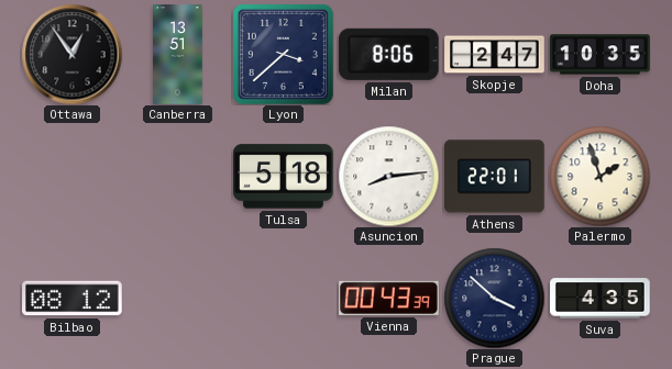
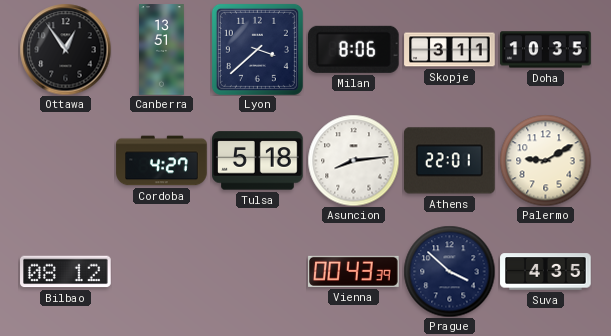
Skopje: 2:47 -> 3:11 (450, 50)
Cordoba: none -> 4:27 (162, 161)
Palermo: 1:57 -> 9:10 (545, 160)
